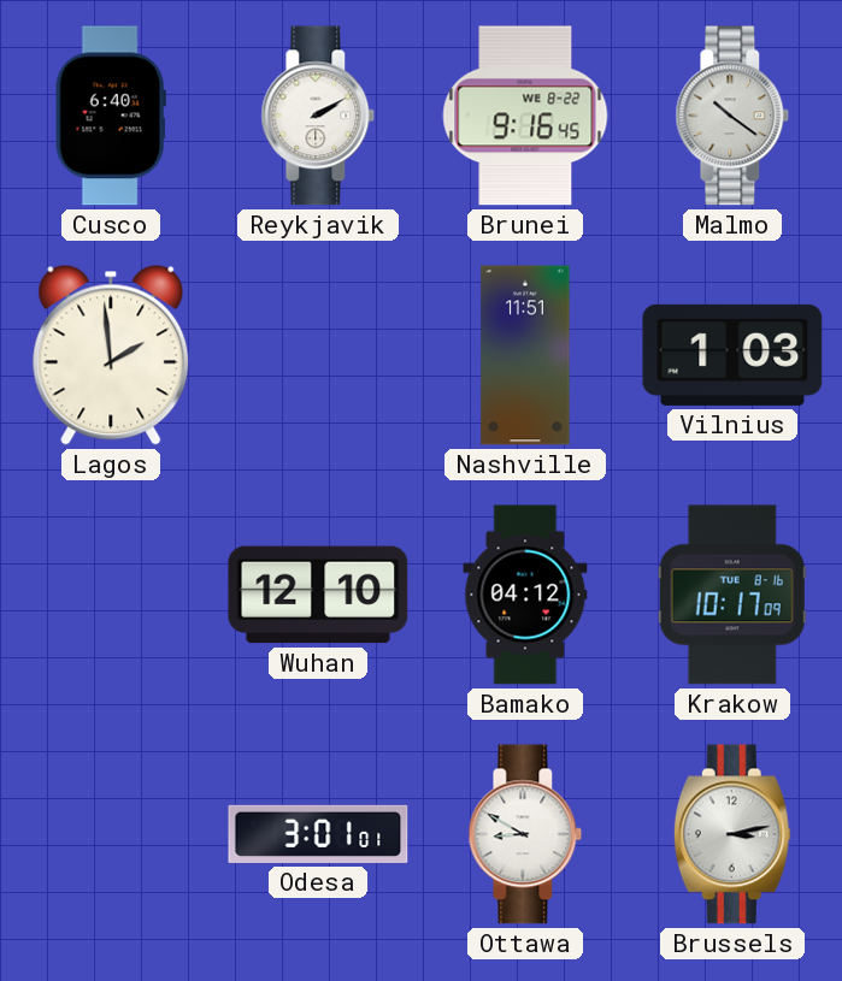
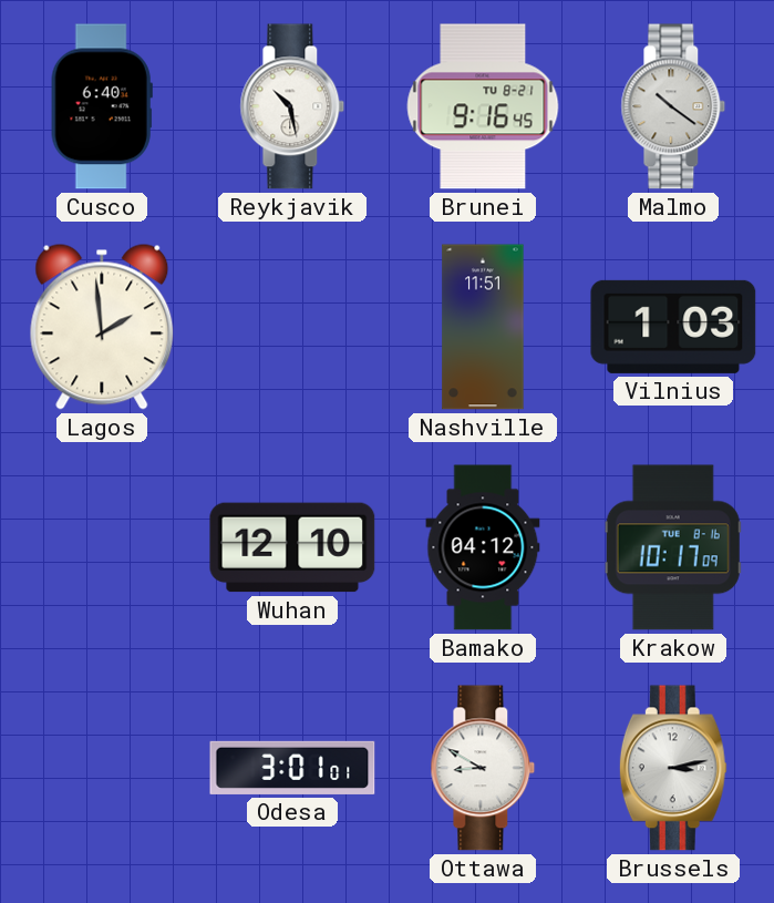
Reykjavik: 2:10 -> 10:28 (292, 106)
Brunei date: WE 8-22 -> TU 8-21 (483, 106)
